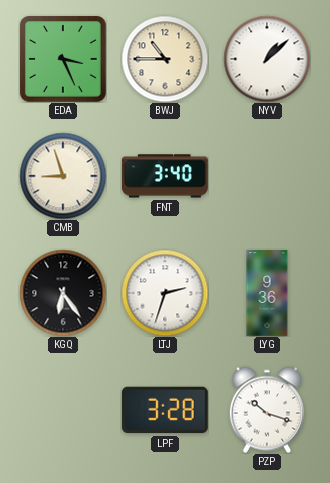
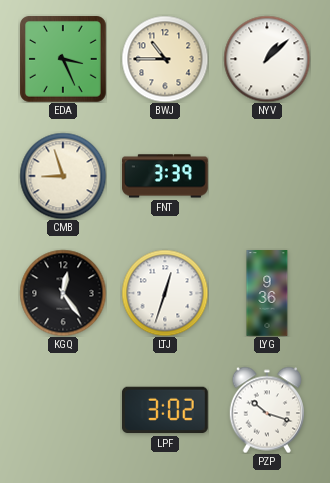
FNT: 3:40 -> 3:39 (166, 176)
KGQ: 6:24 -> 12:24 (63, 293)
LTJ: 2:33 -> 12:33 (165, 293)
LPF: 3:28 -> 3:02 (165, 410)
